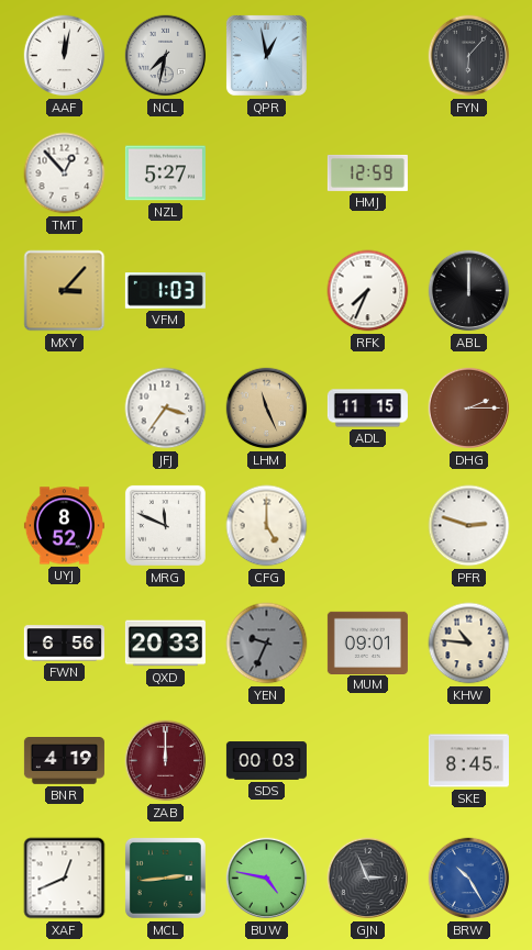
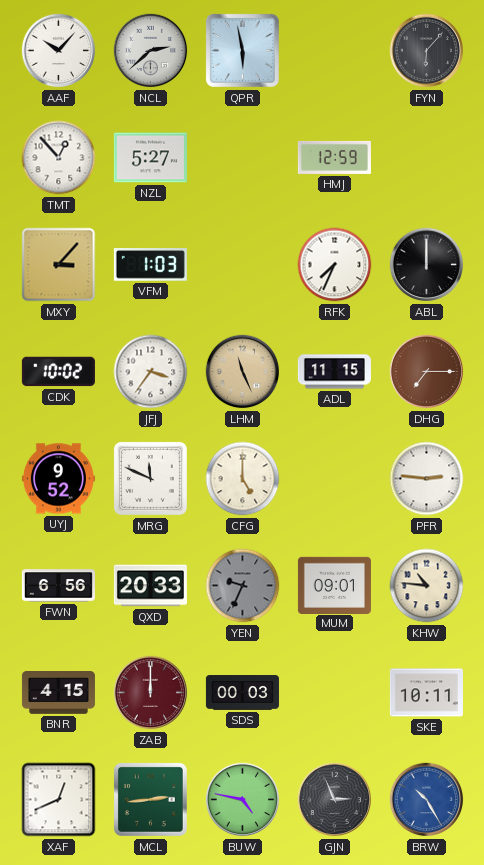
AAF: 12:02 -> 10:07 (59, 51)
NCL: 7:32 -> 2:38 (151, 51)
QPR: 12:58 -> 5:58 (242, 50)
CDK: none -> 10:02 (58, 372)
DHG: 2:15 -> 7:15 (427, 372)
UYJ: 8:52 -> 9:52 (58, 479)
PFR: 2:48 -> 2:46 (427, 479)
BNR: 4:19 -> 4:15 (58, 693)
SKE: 8:45 -> 10:11 (426, 693)
